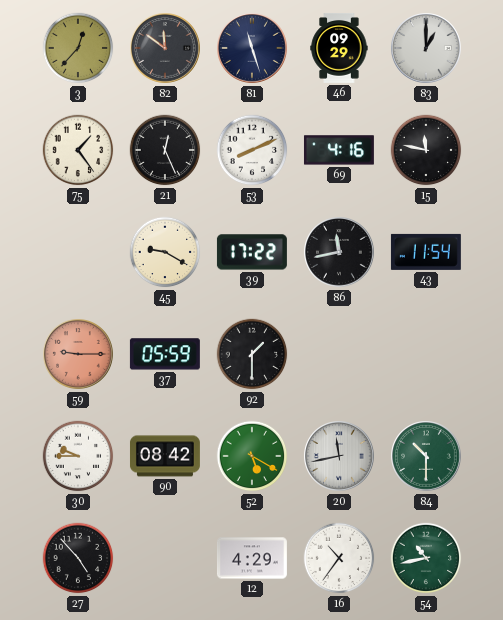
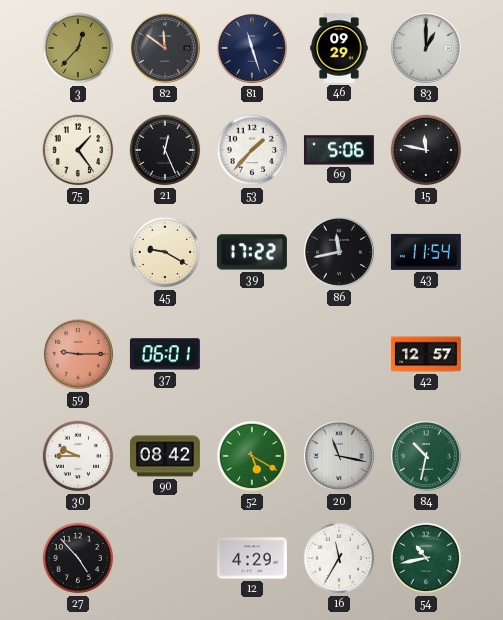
53: 8:11 -> 1:37 (252, 150)
69: 4:16 -> 5:06 (339, 150)
37: 05:59 -> 06:01 (165, 354)
92: 1:30 -> none (252, 354)
42: none -> 12:57 (426, 354)
20: 11:43 -> 11:17 (340, 457)
84: 10:30 -> 10:32 (427, 457)
16: 10:36 -> 11:35 (339, 558)
